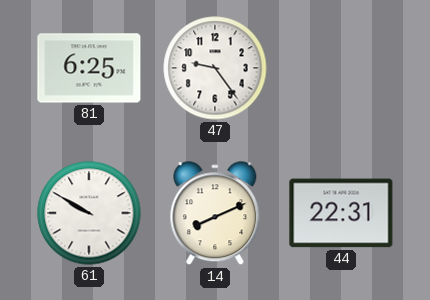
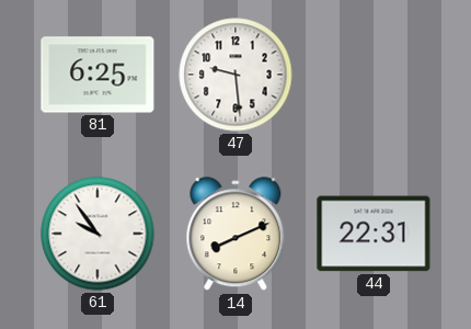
47: 9:24 -> 9:29 (235, 75)
61: 9:50 -> 9:54 (97, 234)
